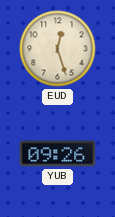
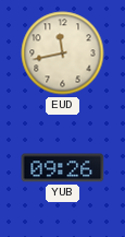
EUD: 12:27 -> 11:43 (63, 54)
